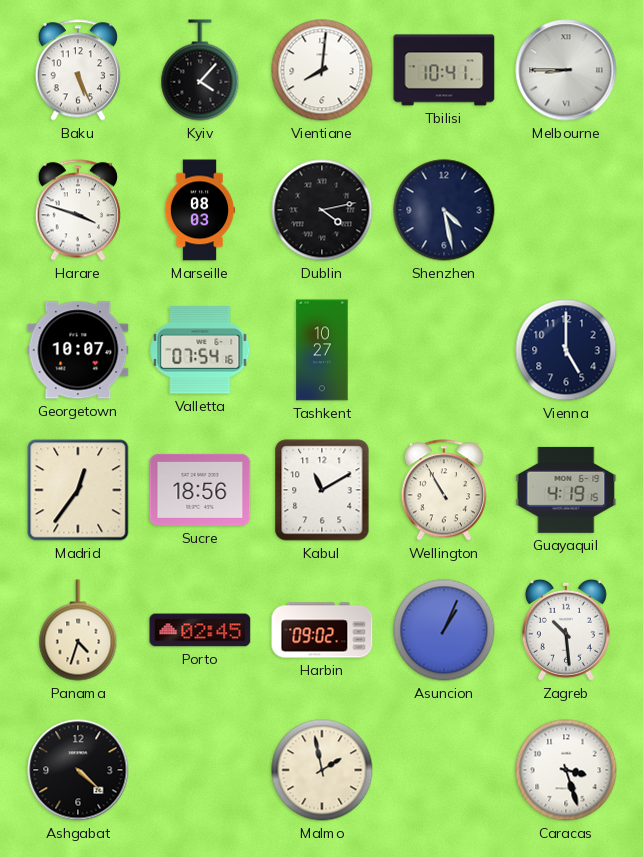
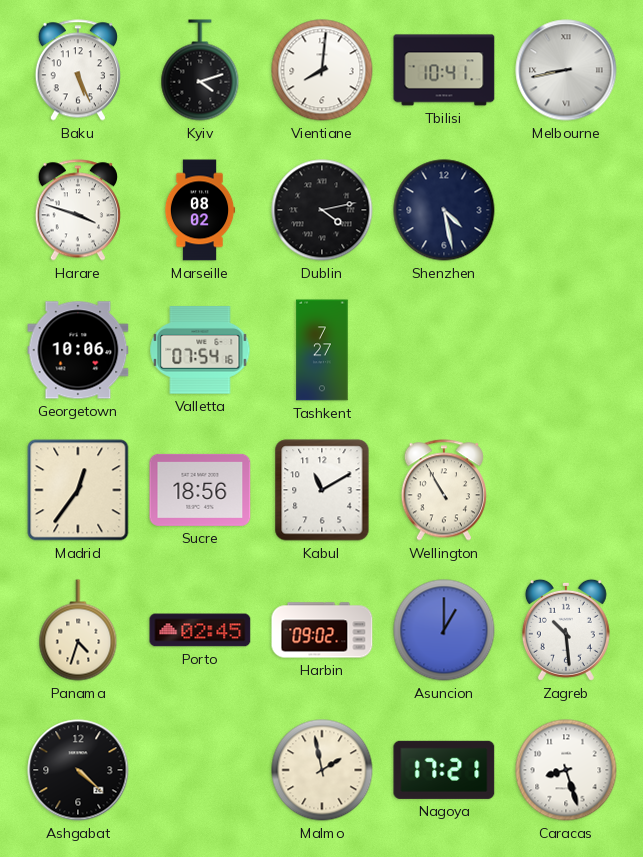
Kyiv: 4:07 -> 4:12 (200, 70)
Melbourne: 8:45 -> 8:43 (566, 70)
Marseille: 08:03 -> 08:02 (200, 210)
Georgetown: 10:07 -> 10:06 (78, 350)
Tashkent: 10:27 -> 7:27 (322, 350)
Vienna: 5:00 -> none (566, 350)
Guayaquil: 4:19 -> none (566, 490)
Asuncion: 1:04 -> 1:00 (444, 630)
Nagoya: none -> 17:21 (444, 770)
Caracas: 3:27 -> 8:27 (566, 770)
